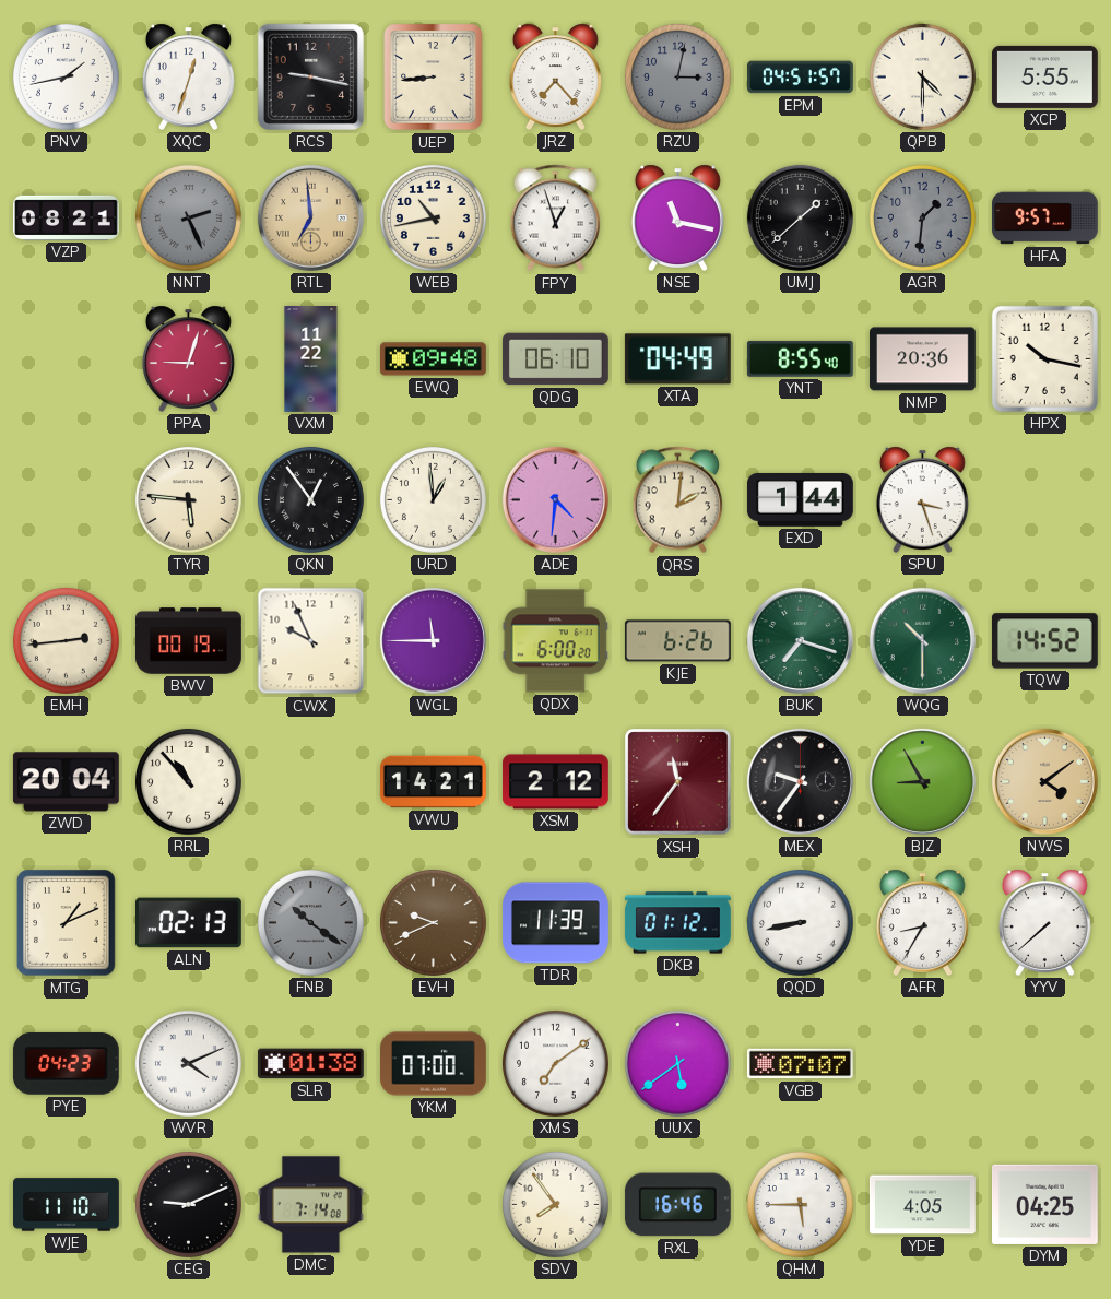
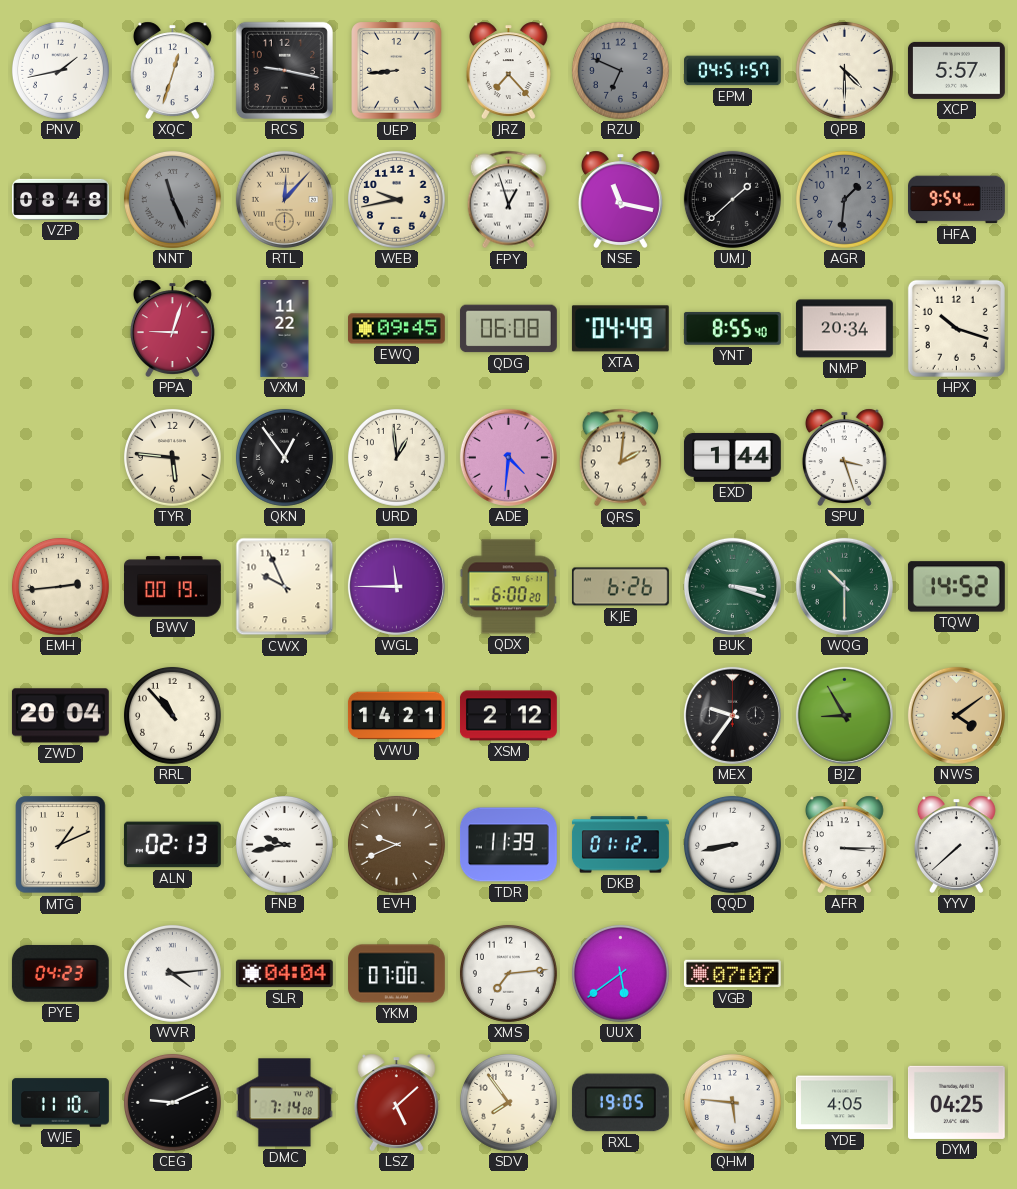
RZU: 3:02 -> 6:49 (620, 70)
XCP: 5:55 -> 5:57 (956, 70)
VZP: 08:21 -> 08:48 (61, 199)
NNT: 2:26 -> 11:26 (172, 199)
RTL: 6:59 -> 12:07 (284, 199)
WEB: 10:43 -> 9:43 (396, 199)
HFA: 9:57 -> 9:54 (957, 200)
EWQ: 09:48 -> 09:45 (397, 329)
QDG: 06:10 -> 06:08 (508, 329)
NMP: 20:36 -> 20:34 (844, 329)
HPX: 10:17 -> 10:18 (956, 328)
BUK: 7:18 -> 3:18 (732, 586)
XSH: 11:36 -> none (678, 782)
FNB: 10:21 -> 9:43 (284, 844)
FNB dial: grey -> white (284, 844)
AFR: 8:35 -> 3:15 (844, 844)
WVR: 4:11 -> 4:14 (172, 973)
SLR: 01:38 -> 04:04 (284, 974)
XMS: 7:09 -> 7:14 (508, 973)
LSZ: none -> 5:08 (396, 1102)
RXL: 16:46 -> 19:05 (620, 1103)
QHM: 5:45 -> 5:46 (732, 1102)
